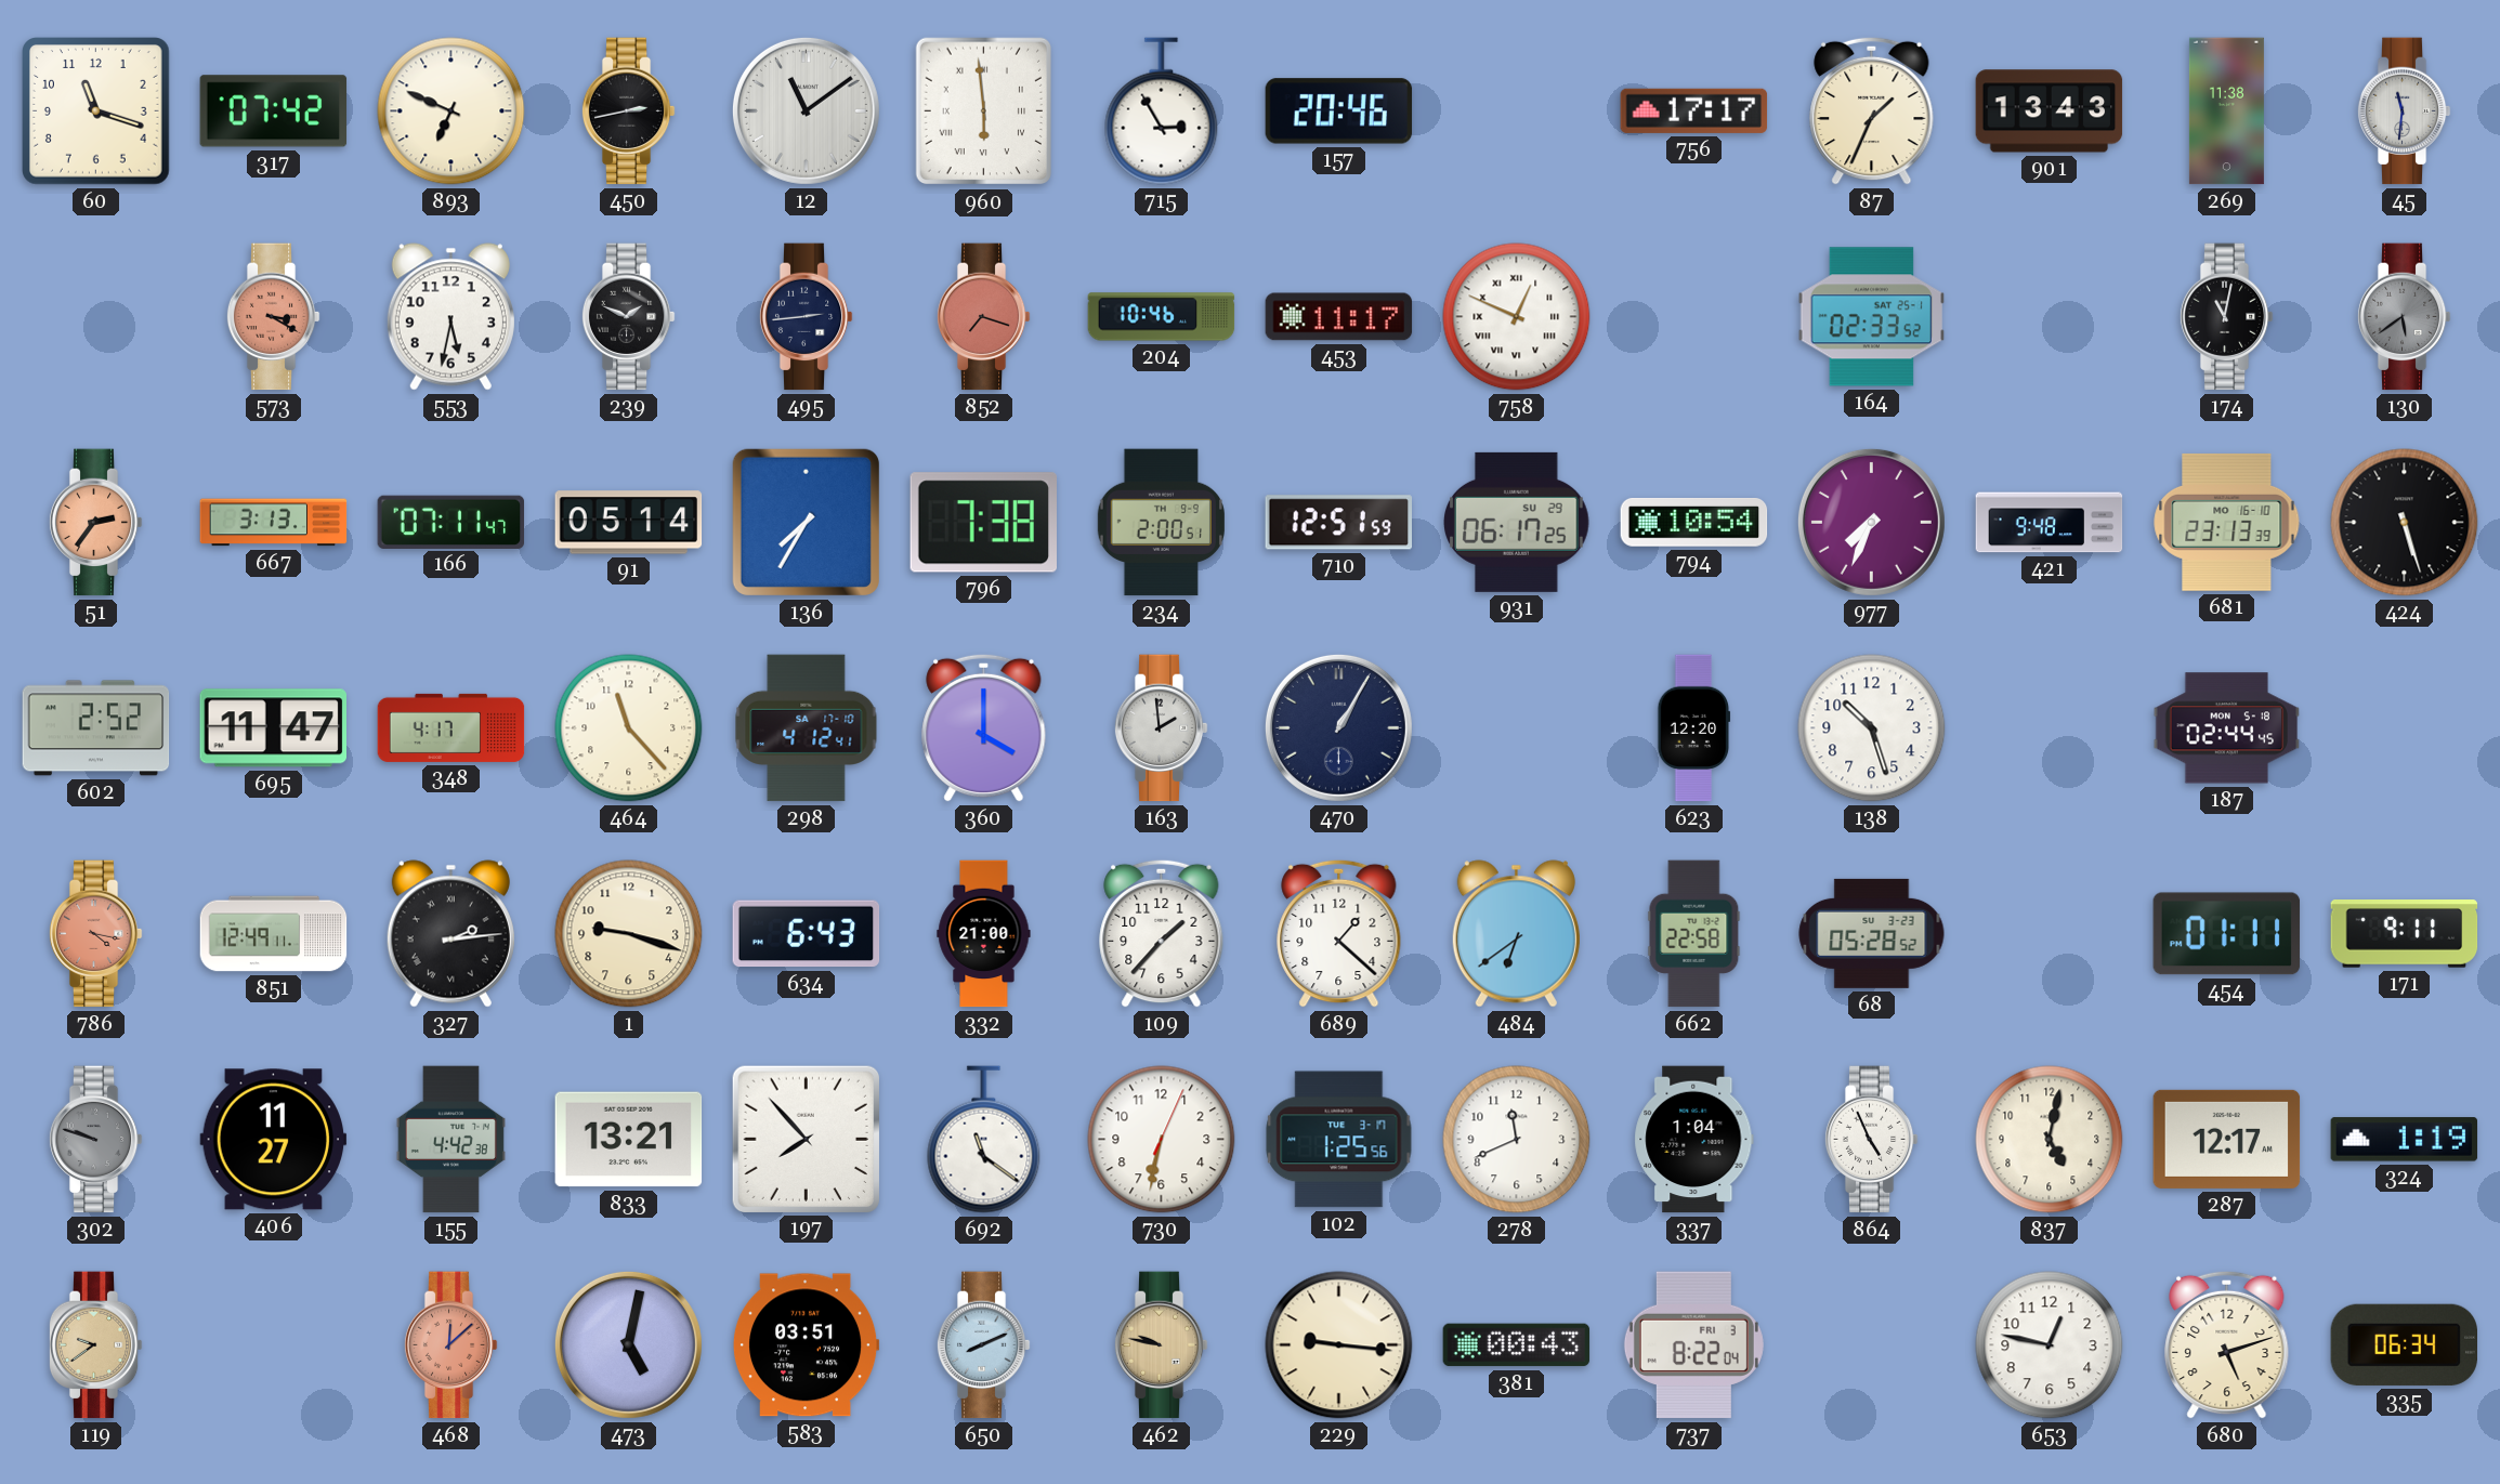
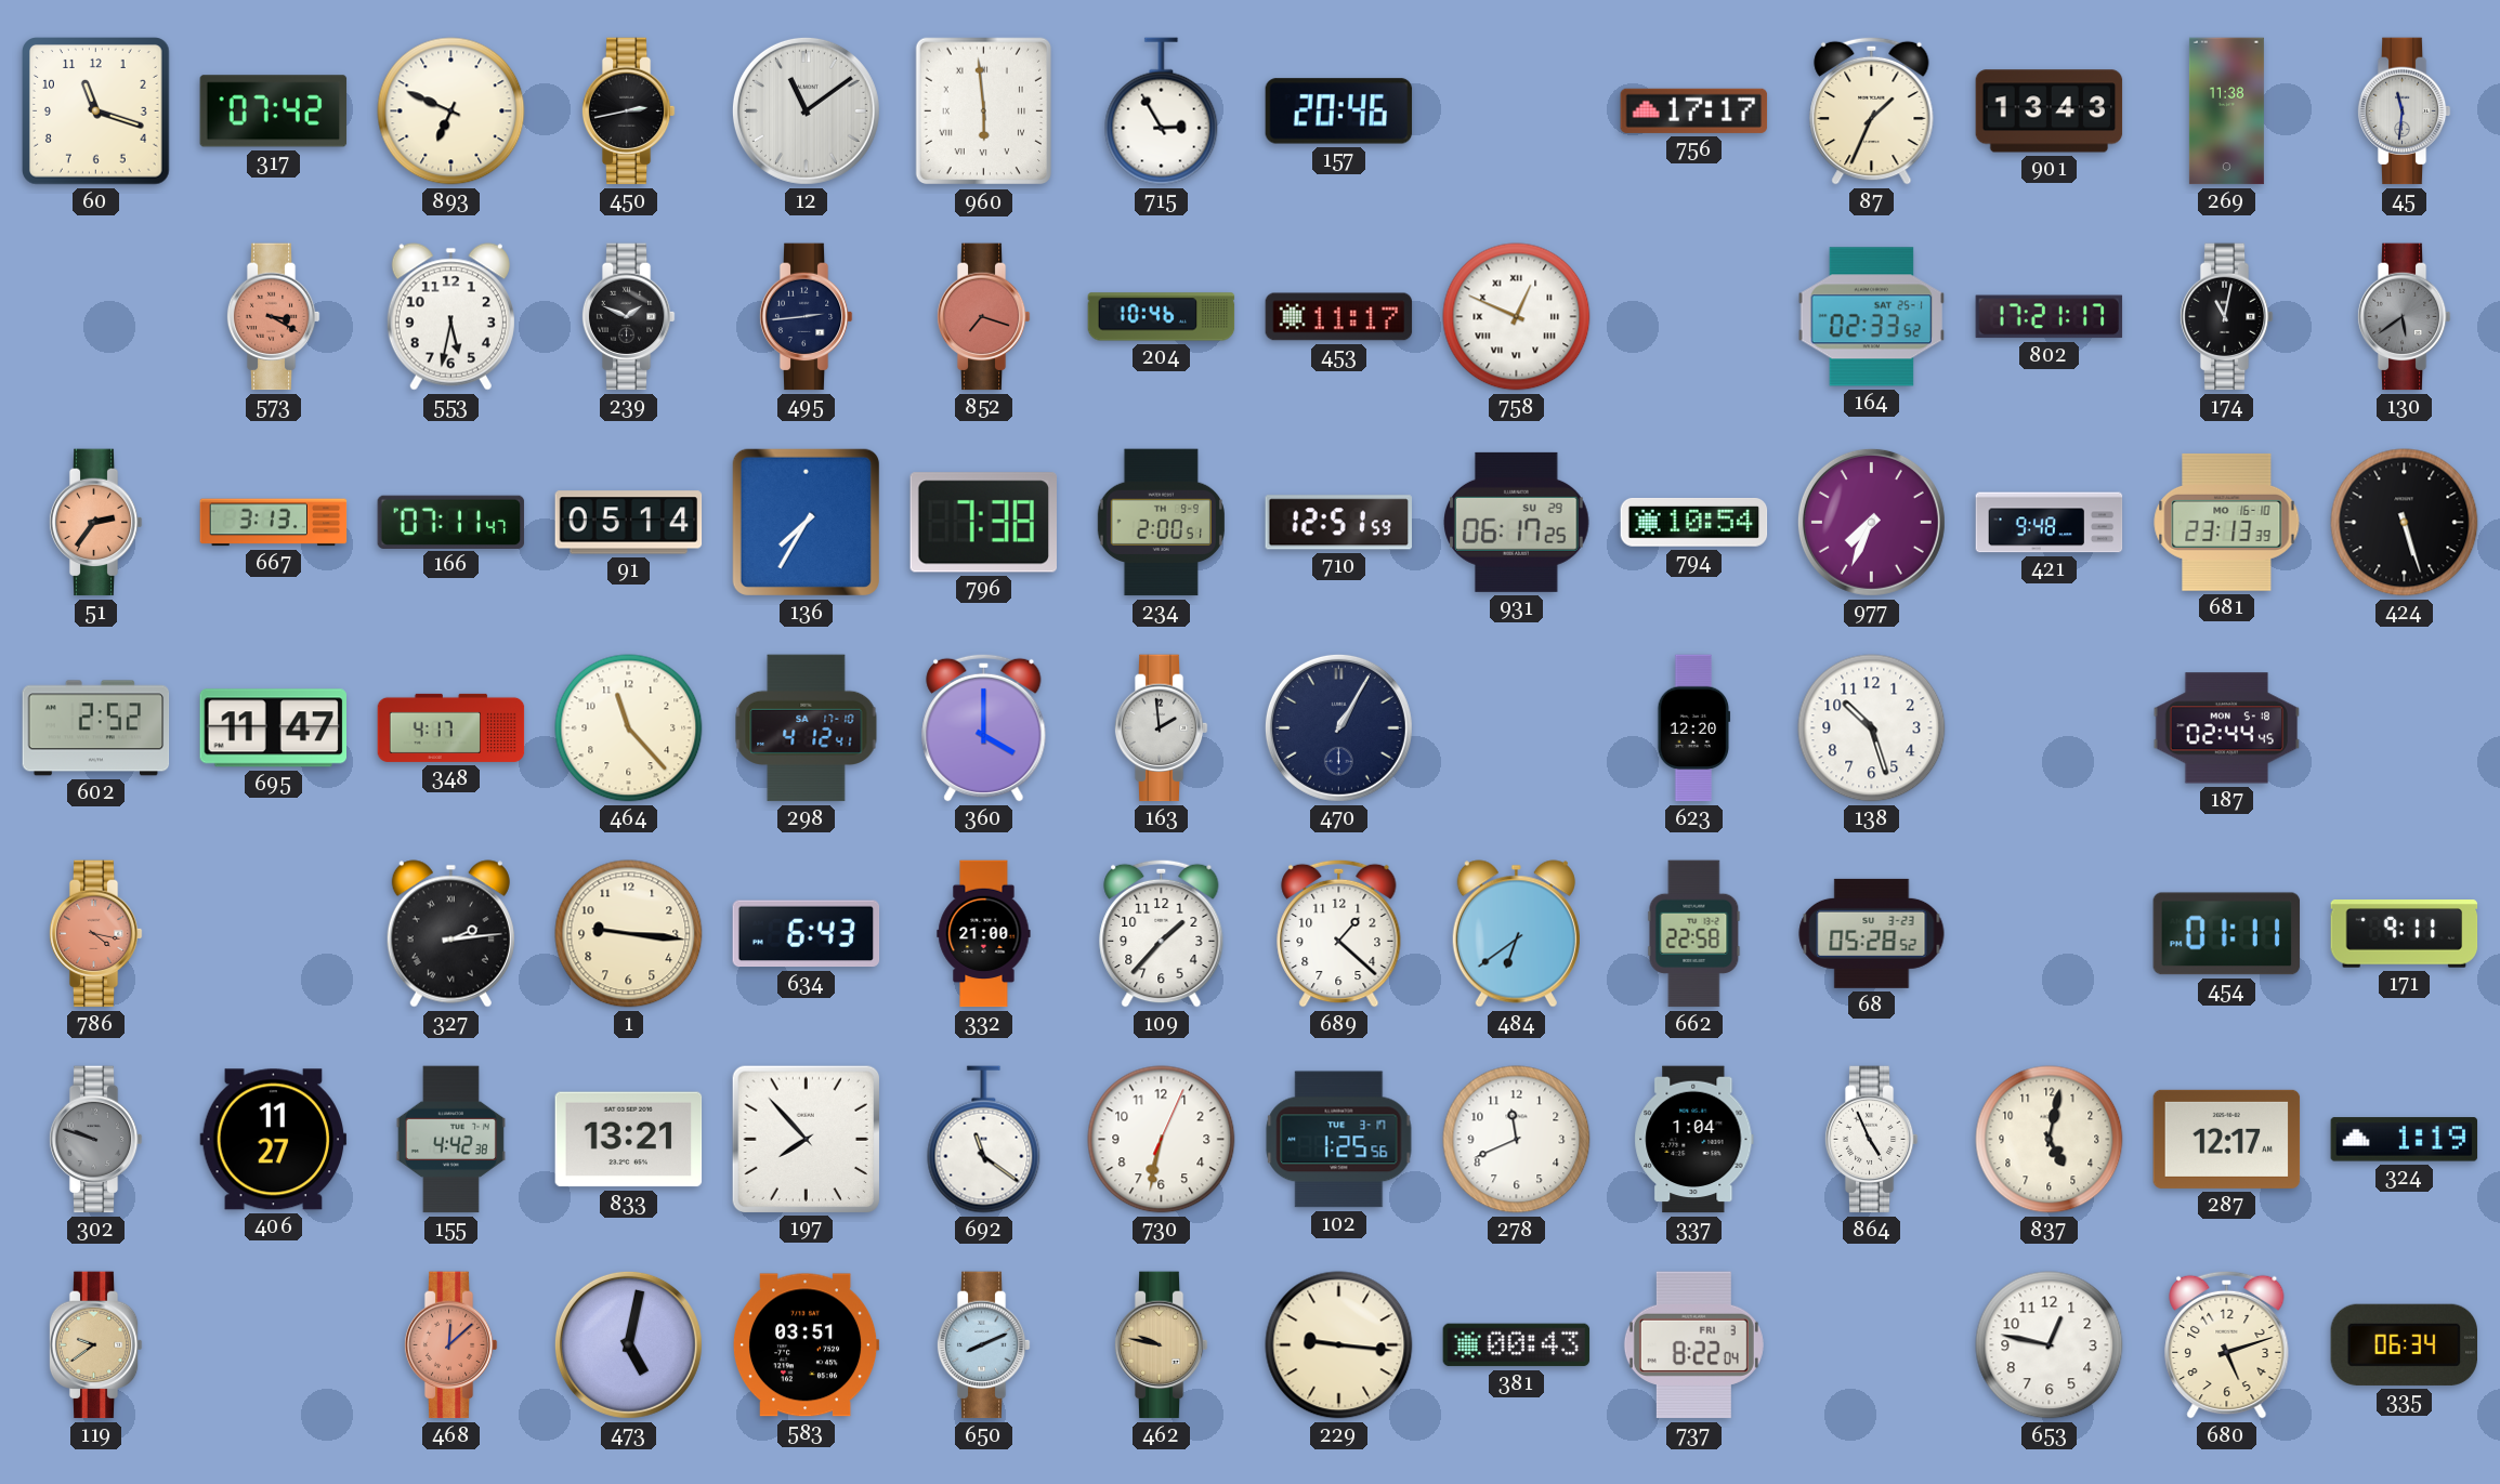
802: none -> 17:21 (2050, 317)
851: 12:49 -> none (274, 934)
1: 9:18 -> 9:16 (629, 934)
